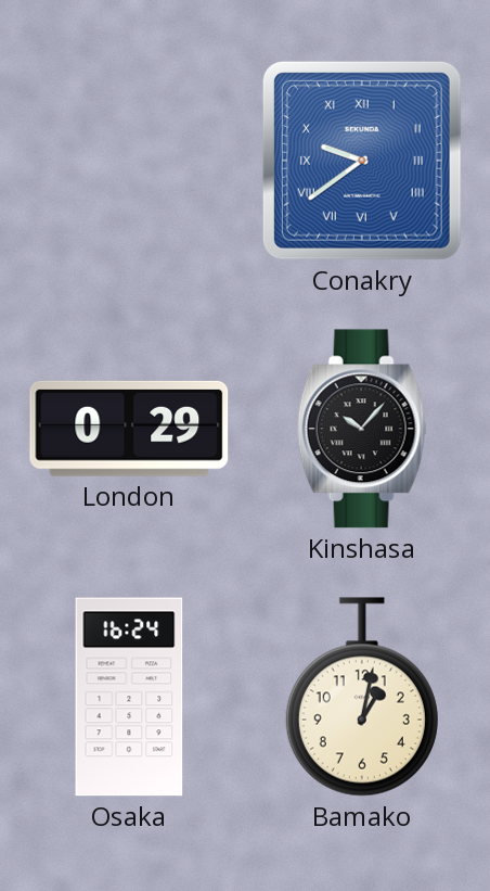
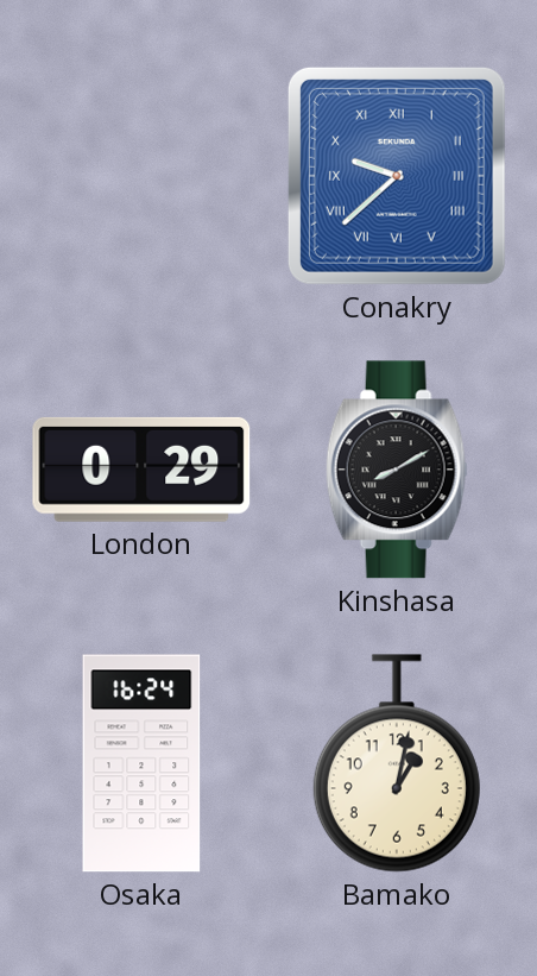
Conakry: 9:39 -> 9:38 (397, 176)
Kinshasa: 10:07 -> 8:10 (397, 470)
